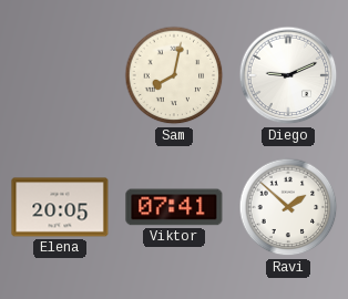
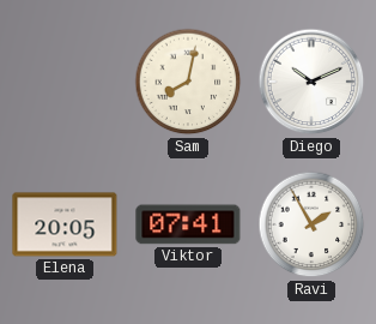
Diego: 9:11 -> 10:11 (311, 82)
Ravi: 1:52 -> 1:55 (311, 224)
